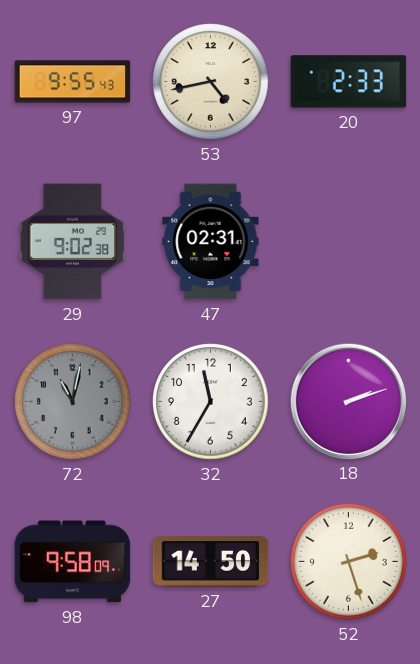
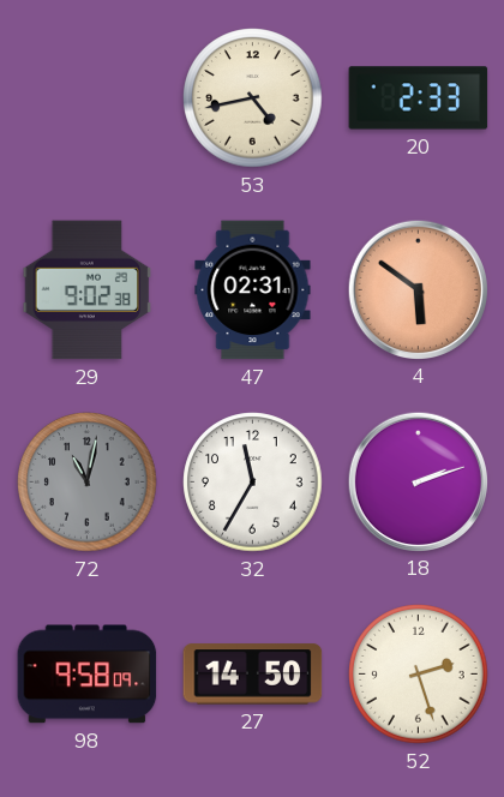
97: 9:55 -> none (73, 82)
4: none -> 5:51 (418, 289)
